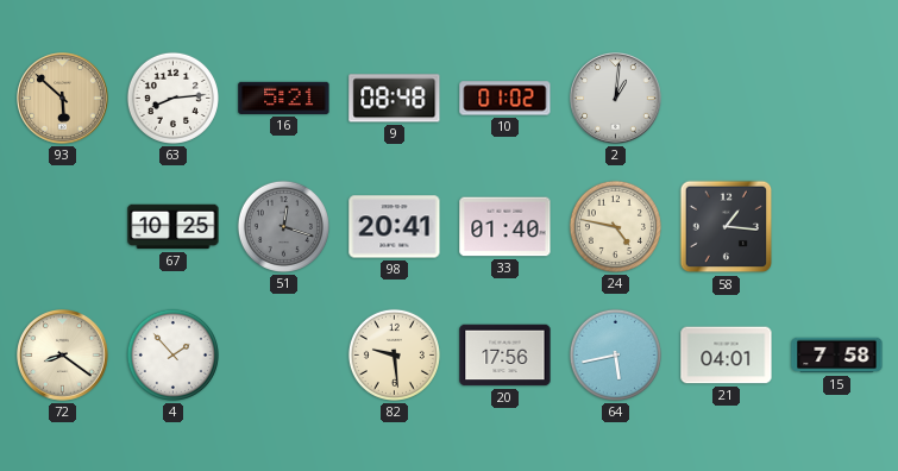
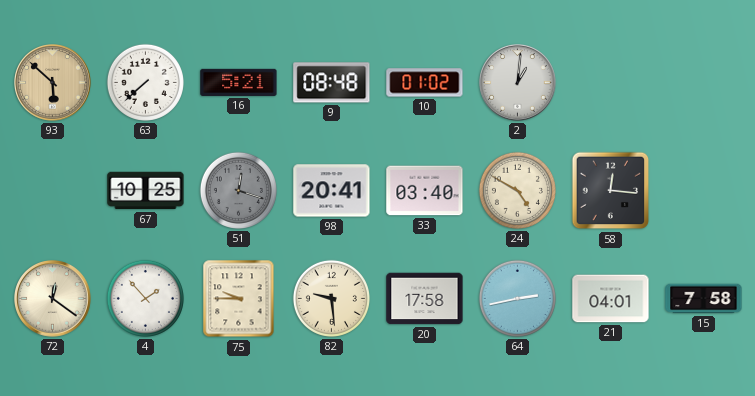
63: 8:14 -> 7:38 (145, 82)
33: 01:40 -> 03:40 (425, 191)
24: 4:47 -> 4:50 (517, 190)
58: 1:16 -> 12:16 (611, 191)
72: 8:21 -> 12:21 (53, 299)
75: none -> 9:45 (239, 299)
20: 17:56 -> 17:58 (425, 299)
64: 5:43 -> 2:43 (517, 298)
